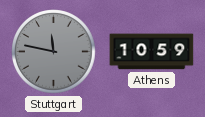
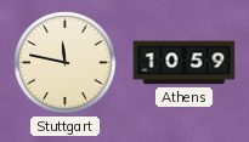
Stuttgart dial: grey -> cream (66, 63)
